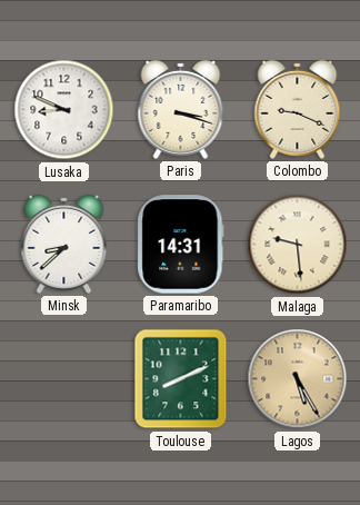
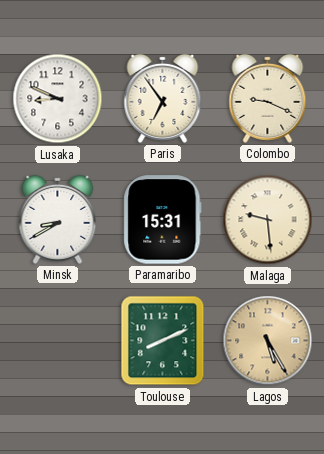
Paris: 3:18 -> 6:54 (163, 98)
Minsk: 8:38 -> 8:40 (58, 219)
Paramaribo: 14:31 -> 15:31 (163, 220)
